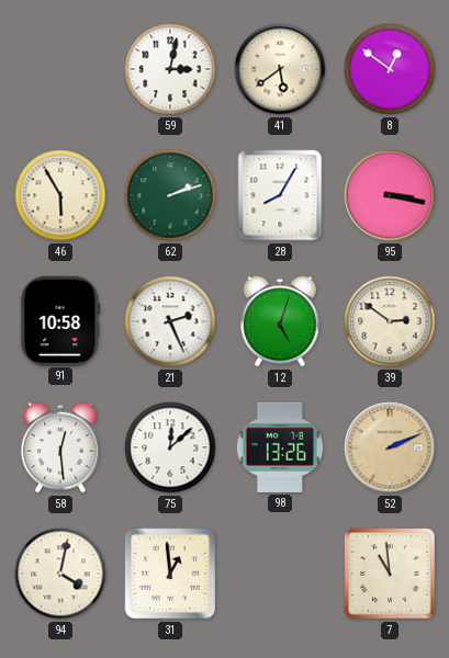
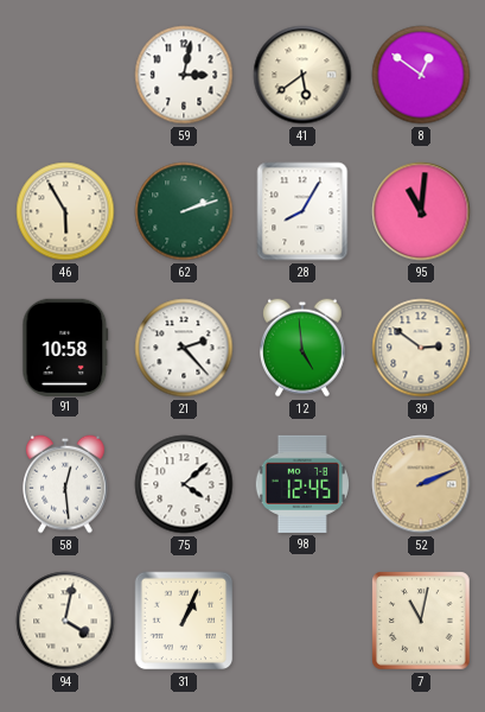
95: 3:17 -> 11:01 (421, 211)
21: 2:26 -> 2:23 (184, 348)
12: 5:03 -> 4:59 (302, 348)
75: 12:08 -> 4:08 (184, 484)
98: 13:26 -> 12:45 (302, 484)
31: 12:59 -> 1:04 (184, 621)
7: 10:59 -> 11:02 (421, 621)
